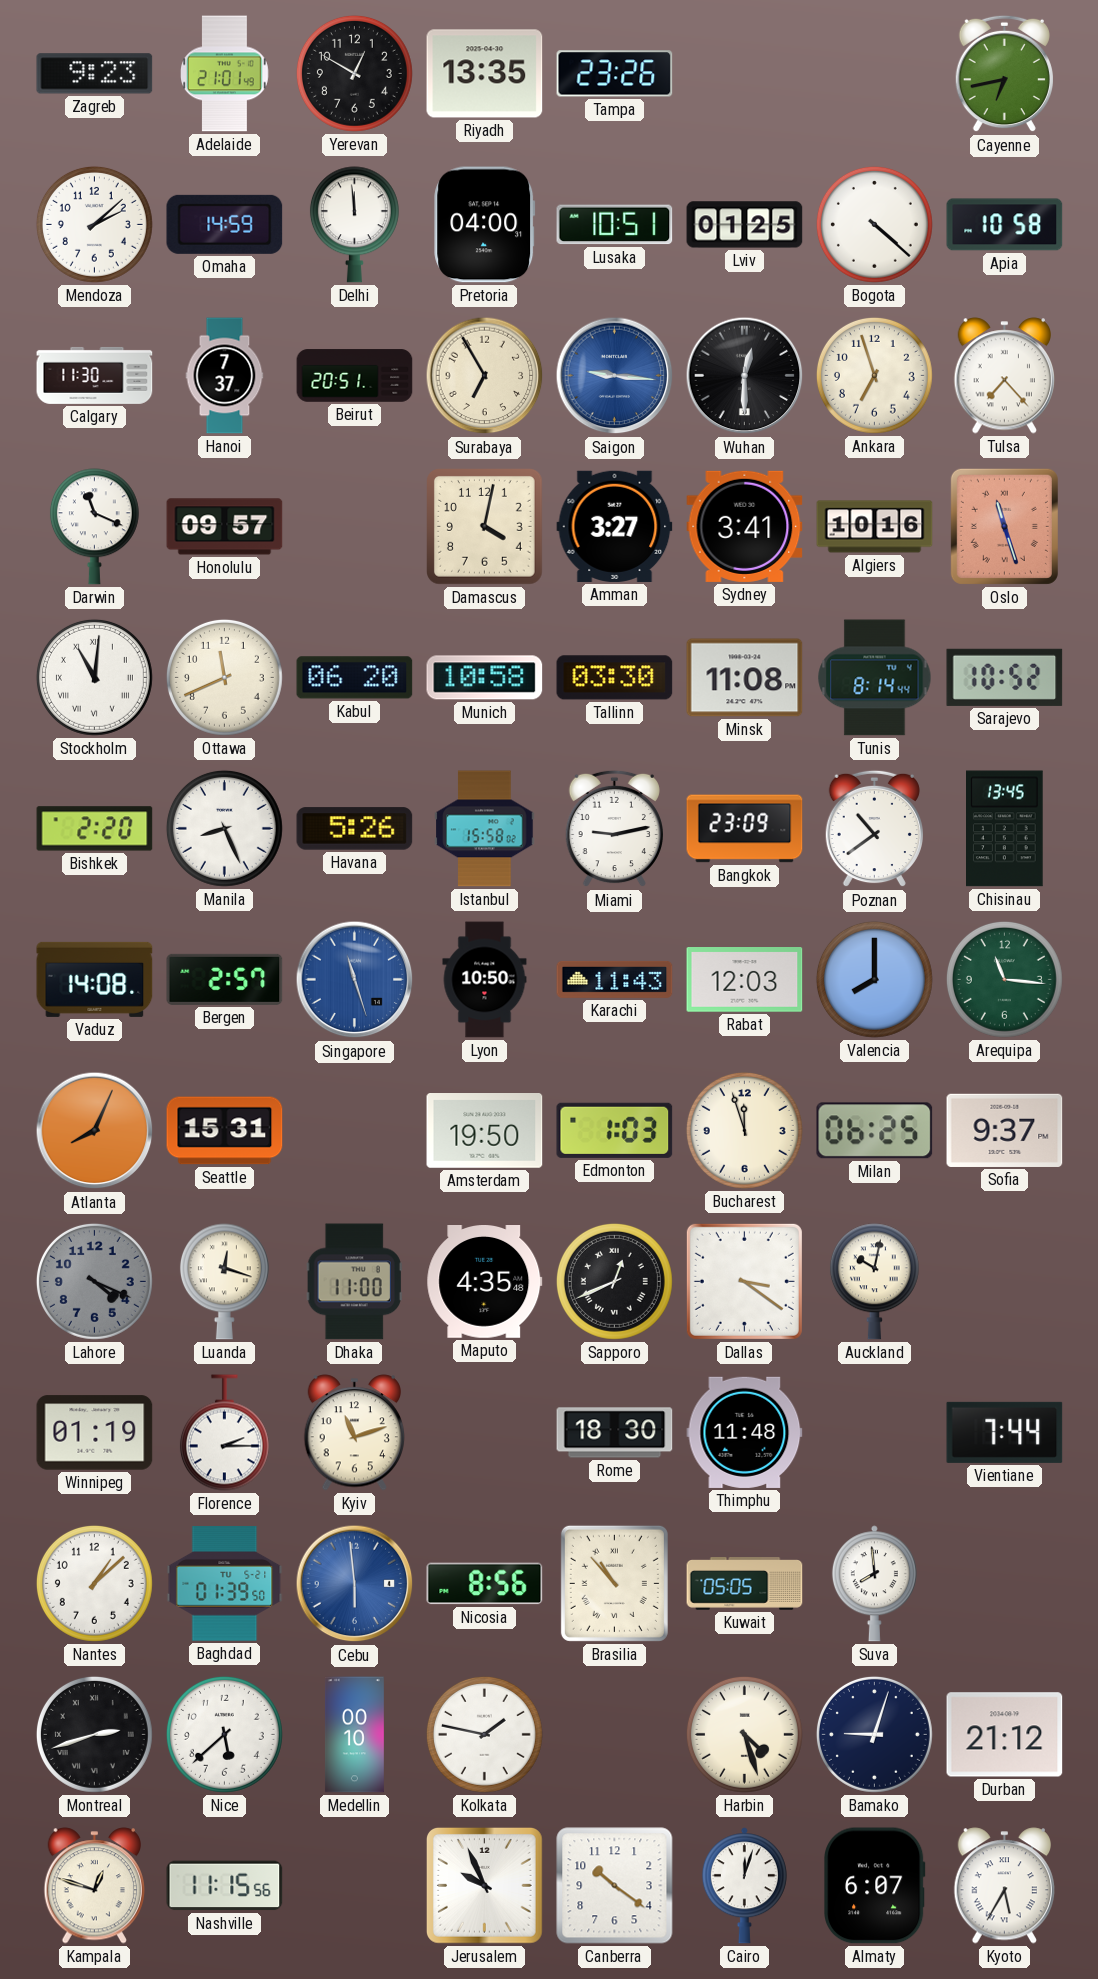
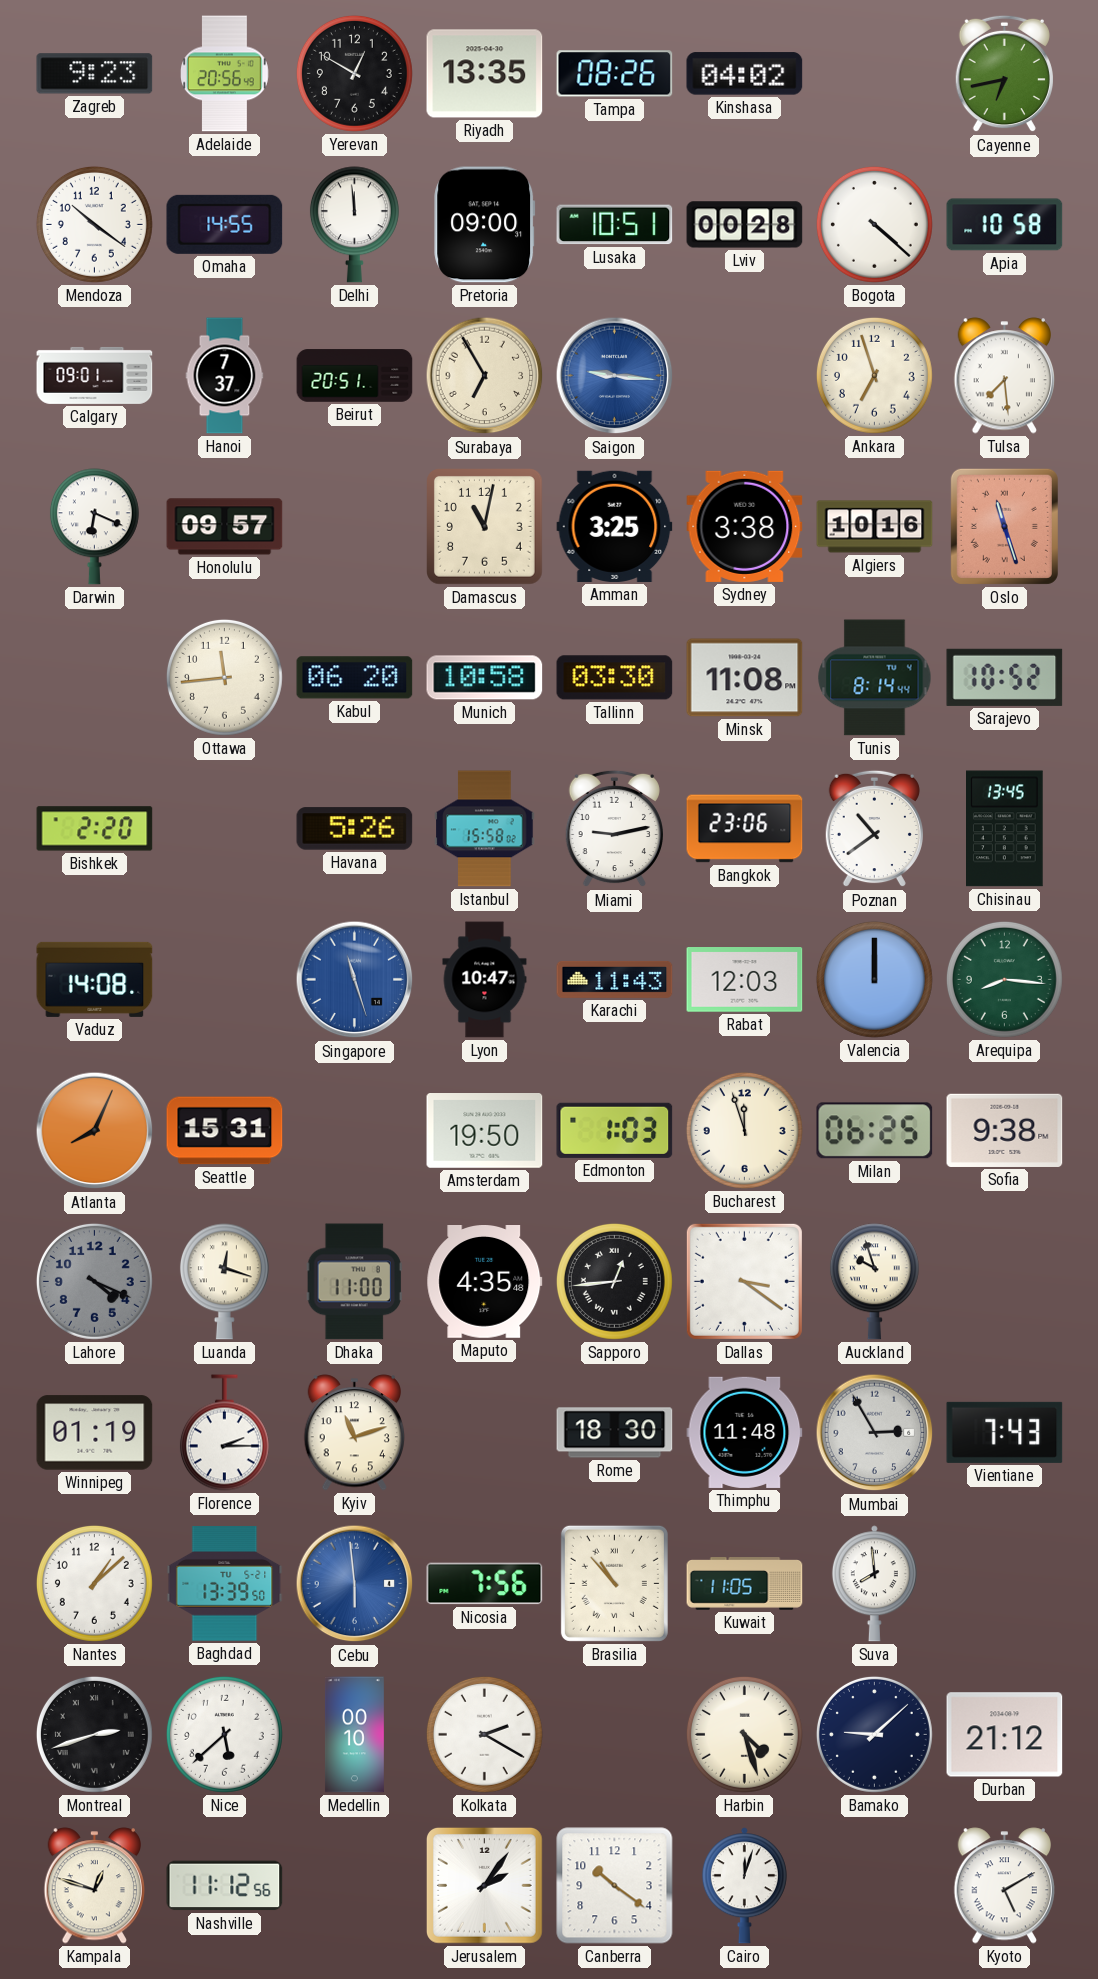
Adelaide: 21:01 -> 20:56 (225, 74)
Tampa: 23:26 -> 08:26 (615, 74)
Kinshasa: none -> 04:02 (745, 74)
Mendoza: 2:08 -> 10:21 (94, 224)
Omaha: 14:59 -> 14:55 (225, 224)
Pretoria: 04:00 -> 09:00 (485, 225)
Lviv: 01:25 -> 00:28 (745, 225)
Calgary: 11:30 -> 09:01 (95, 375)
Wuhan: 12:30 -> none (745, 376)
Tulsa: 7:23 -> 7:29 (1004, 376)
Darwin: 11:19 -> 6:19 (94, 527)
Damascus: 4:02 -> 11:02 (485, 527)
Amman: 3:27 -> 3:25 (615, 526)
Sydney: 3:41 -> 3:38 (745, 526)
Stockholm: 11:01 -> none (94, 677)
Ottawa: 11:41 -> 11:44 (224, 677)
Manila: 8:26 -> none (224, 828)
Bangkok: 23:09 -> 23:06 (745, 829)
Bergen: 2:57 -> none (225, 979)
Lyon: 10:50 -> 10:47 (485, 980)
Valencia: 8:00 -> 12:00 (874, 979)
Arequipa: 11:16 -> 8:16 (1004, 979)
Sofia: 9:37 -> 9:38 (1005, 1130)
Sapporo: 12:41 -> 12:44 (614, 1281)
Auckland: 10:02 -> 9:57 (874, 1282)
Mumbai: none -> 2:55 (875, 1433)
Vientiane: 7:44 -> 7:43 (1005, 1432)
Baghdad: 01:39 -> 13:39 (225, 1584)
Nicosia: 8:56 -> 7:56 (485, 1584)
Kuwait: 05:05 -> 11:05 (745, 1584)
Kolkata: 1:47 -> 2:20 (484, 1734)
Bamako: 9:03 -> 9:08 (874, 1734)
Nashville: 11:15 -> 11:12 (225, 1886)
Jerusalem: 9:56 -> 2:06 (484, 1885)
Almaty: 6:07 -> none (875, 1886)
Kyoto: 5:35 -> 5:10 (1004, 1886)
